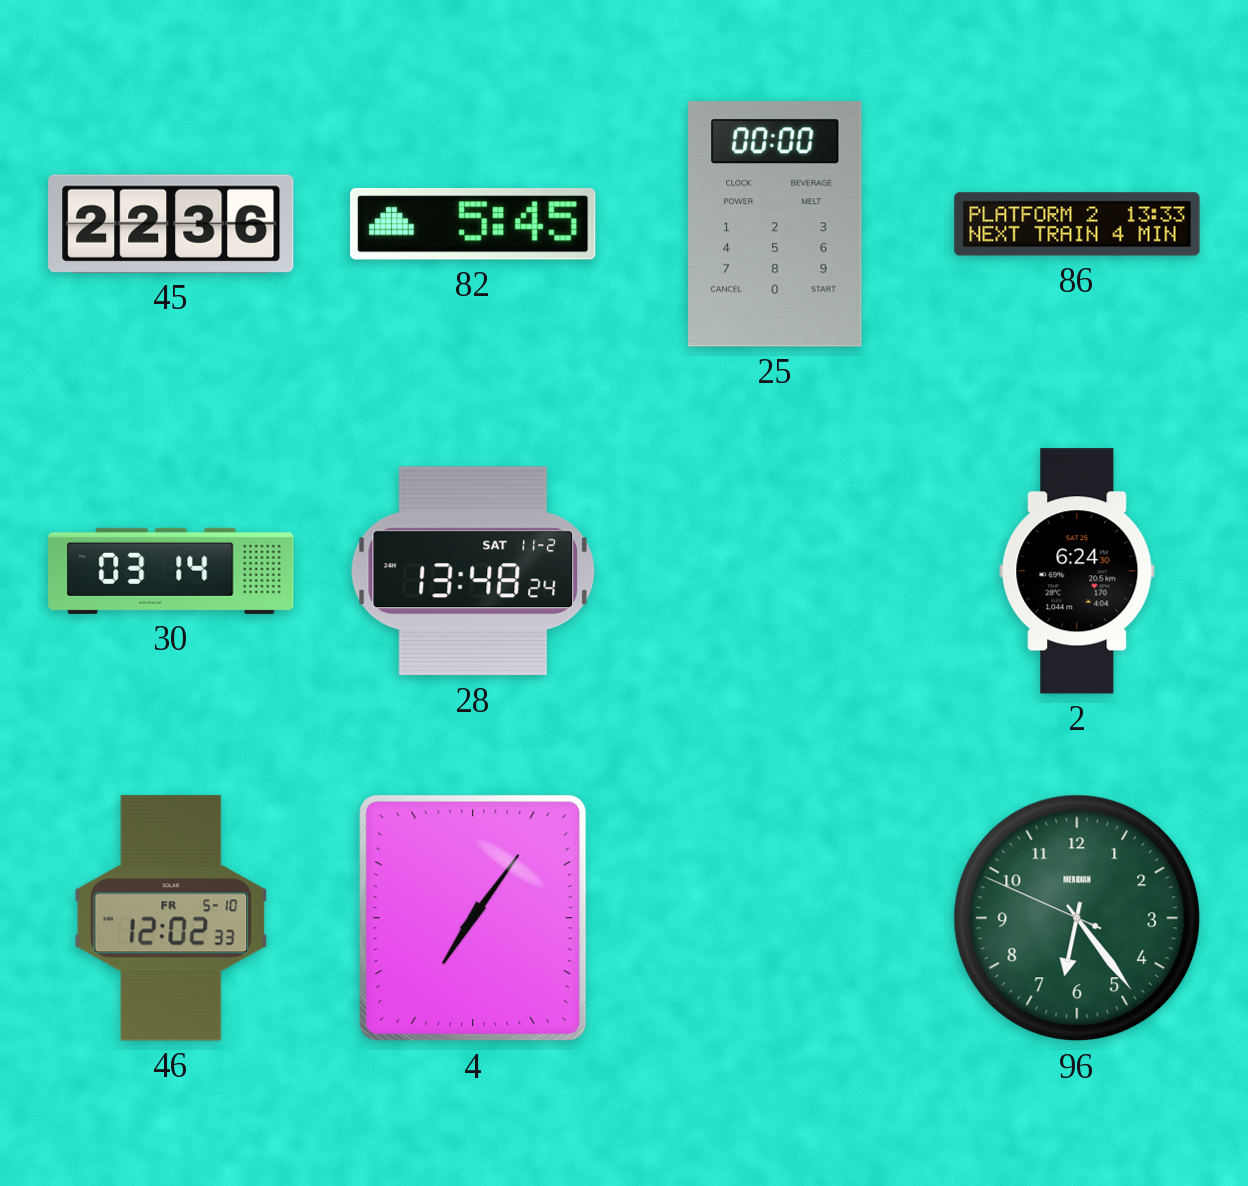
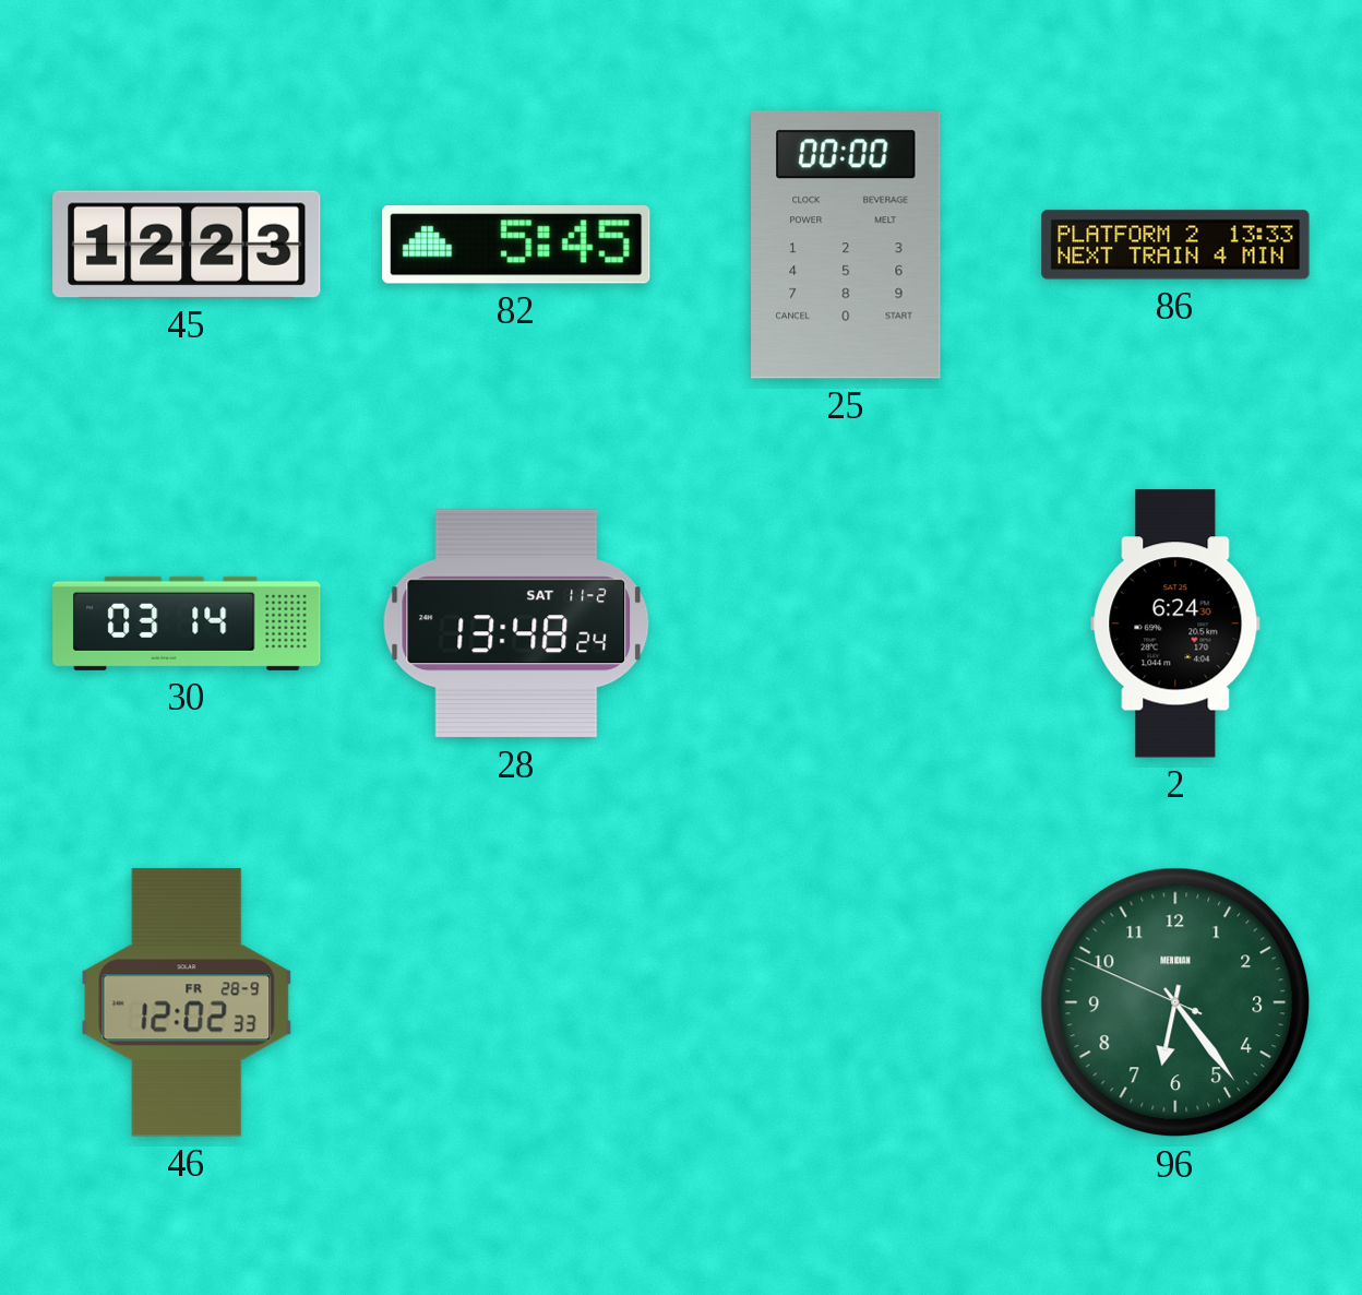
45: 22:36 -> 12:23 (187, 245)
46 date: FR 5-10 -> FR 28-9 (187, 1002)
4: 7:06 -> none (473, 918)
